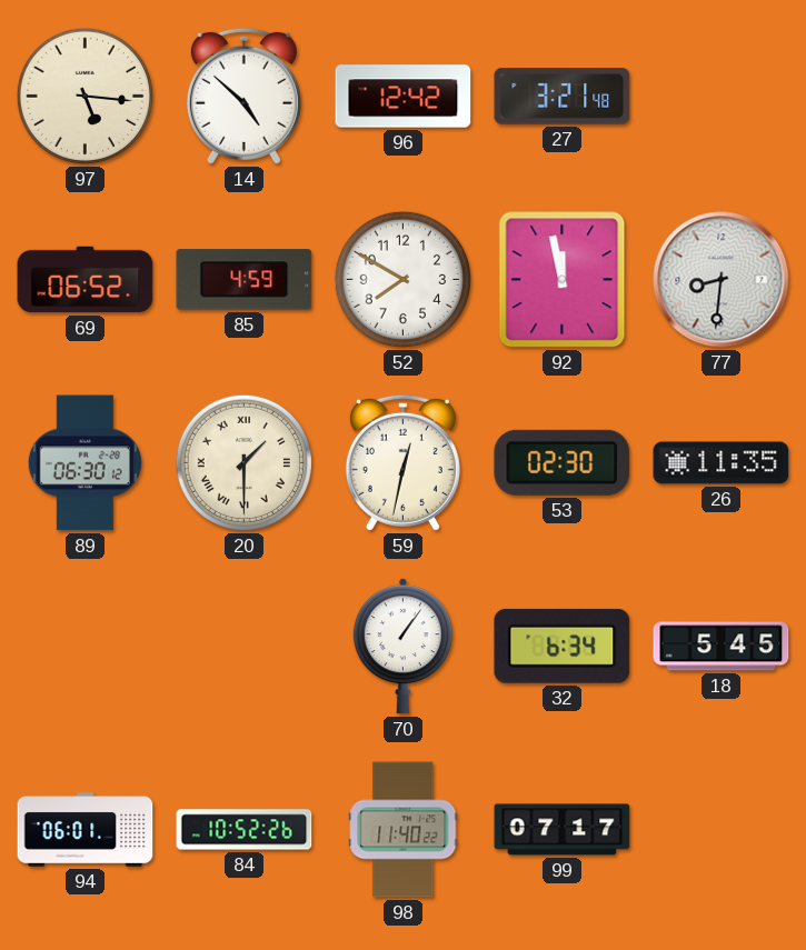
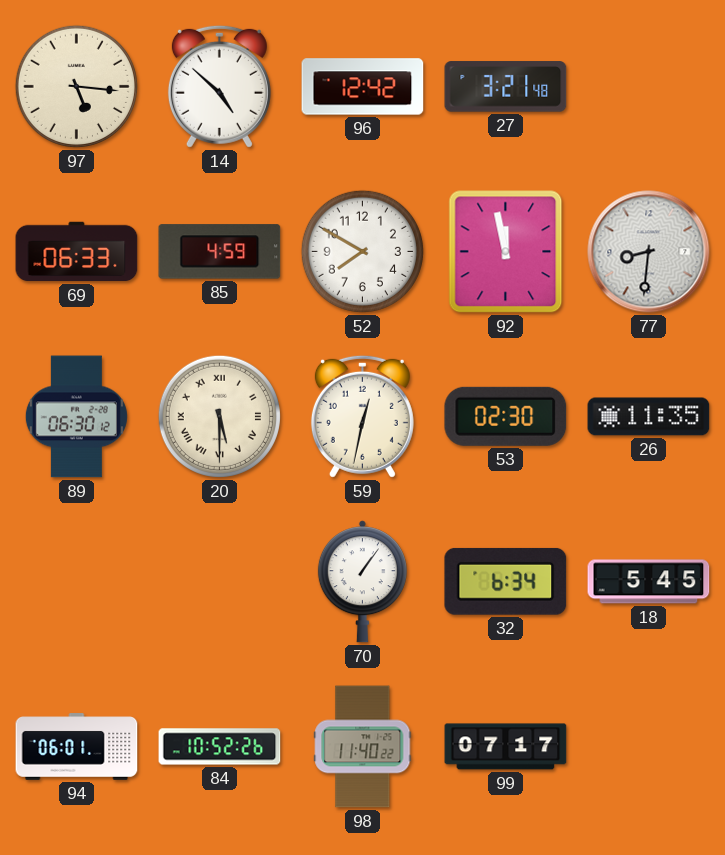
69: 06:52 -> 06:33 (77, 252)
20: 1:30 -> 5:30 (219, 416)
